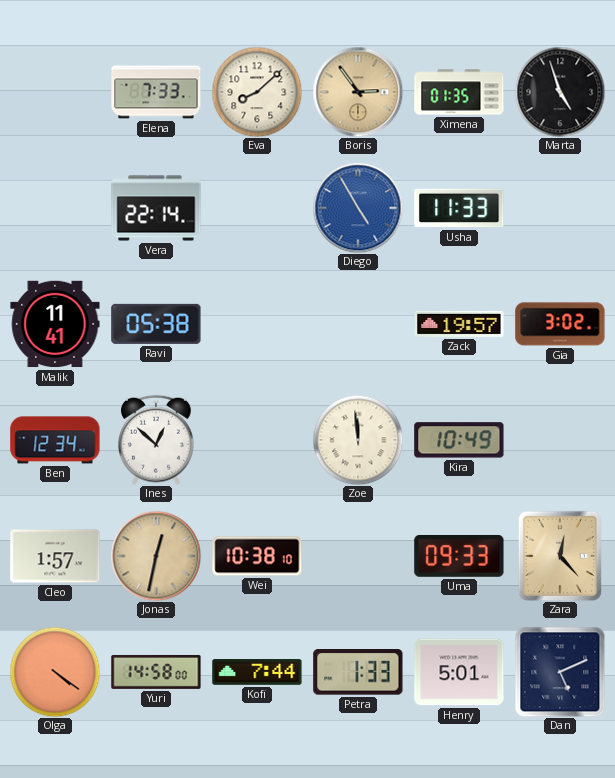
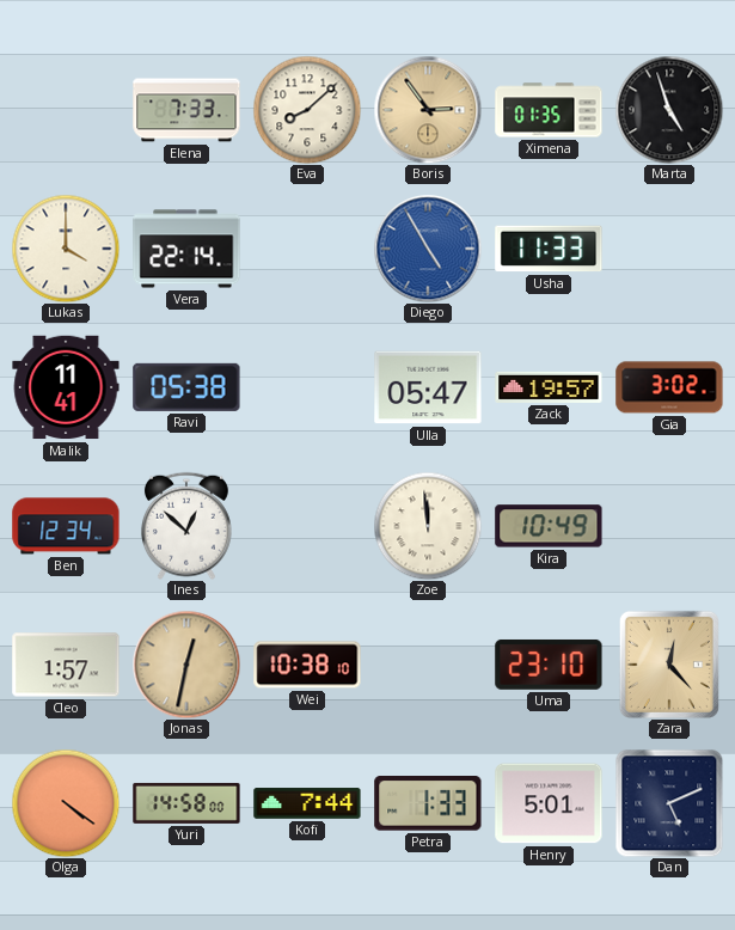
Lukas: none -> 4:00 (66, 249)
Ulla: none -> 05:47 (428, 387)
Uma: 09:33 -> 23:10 (549, 665)
